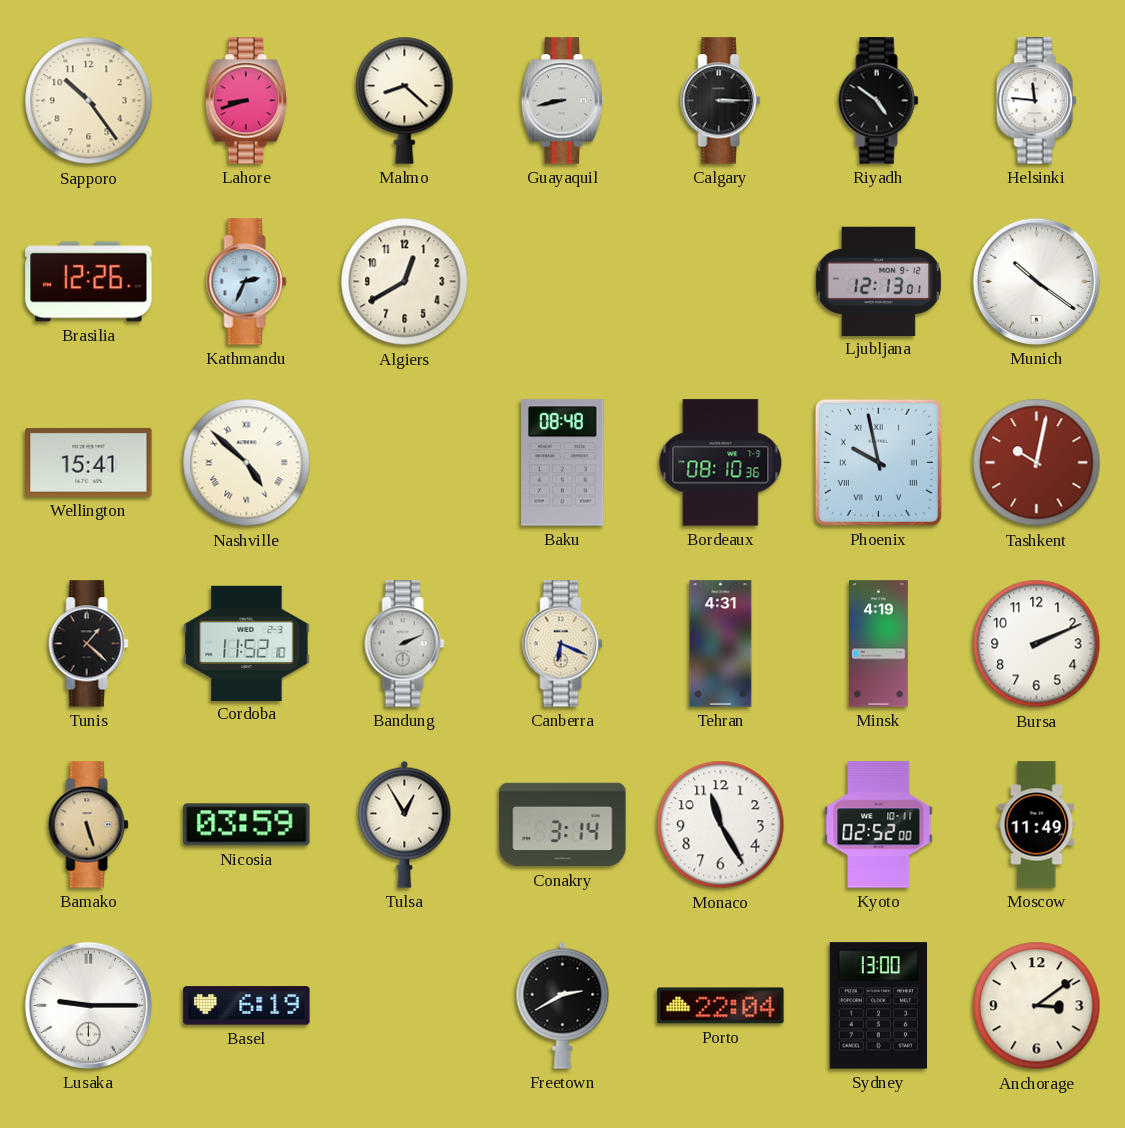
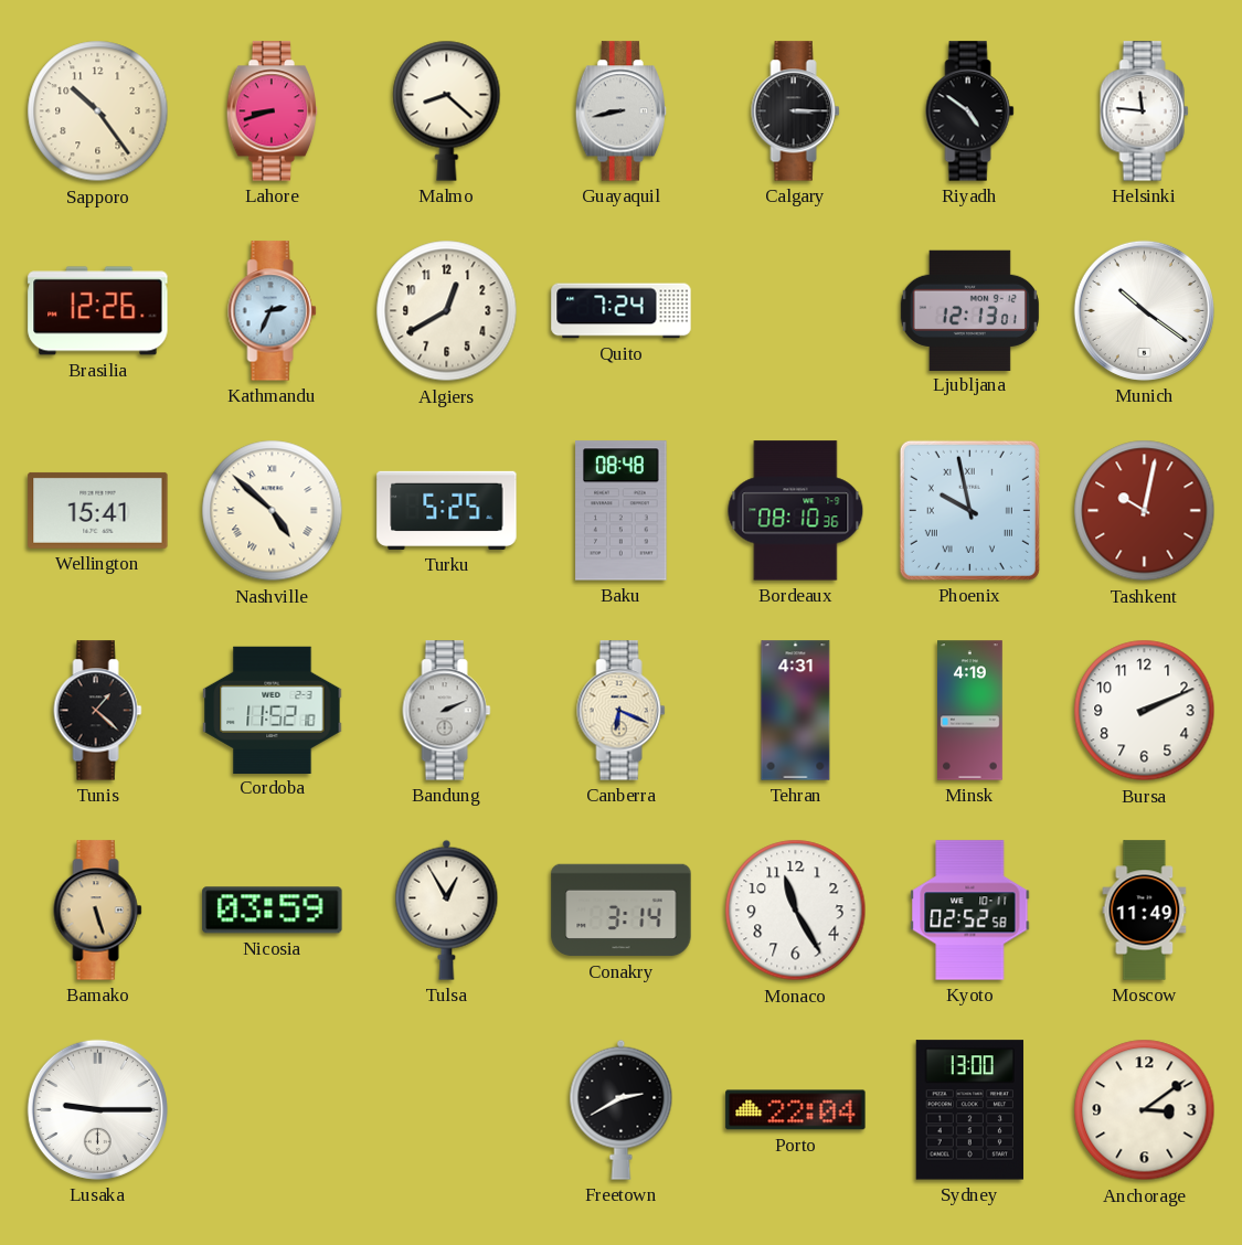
Quito: none -> 7:24 (622, 311)
Turku: none -> 5:25 (447, 510)
Kyoto: 02:52:00 -> 02:52:58 (970, 911)
Basel: 6:19 -> none (247, 1006)
